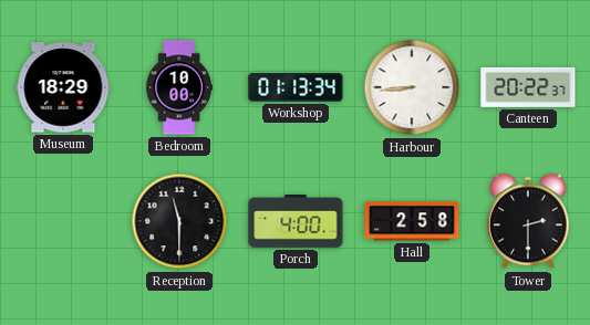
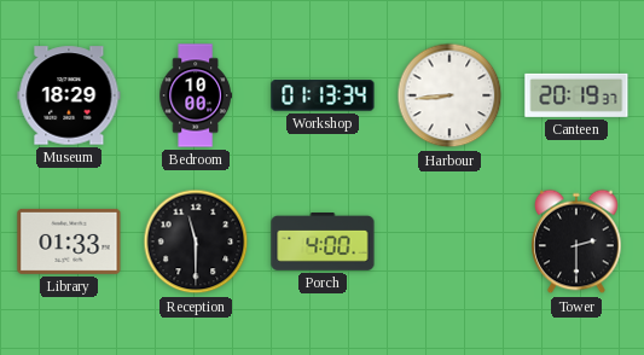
Canteen: 20:22 -> 20:19 (576, 95)
Library: none -> 01:33 (69, 241)
Hall: 2:58 -> none (412, 221)
